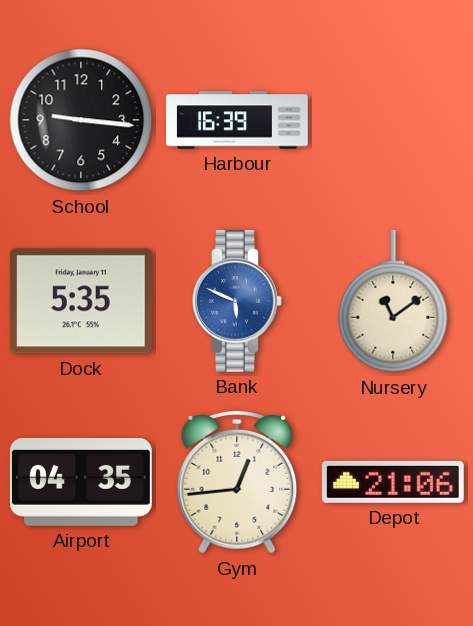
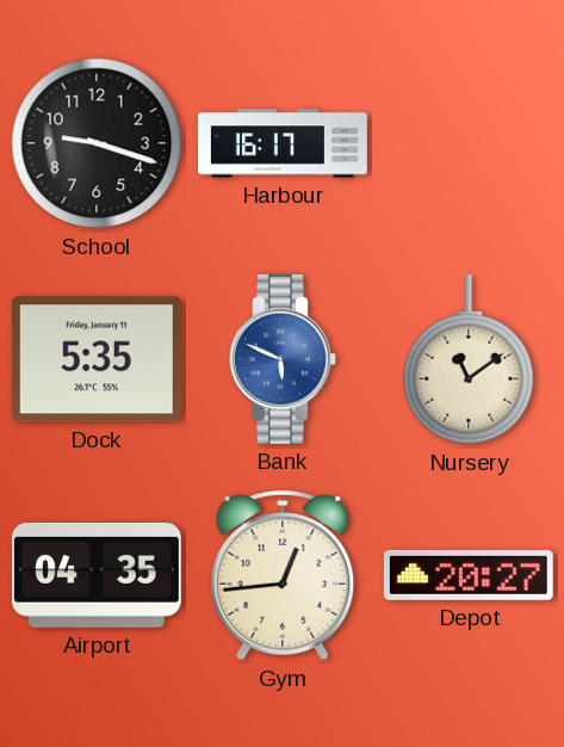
School: 9:16 -> 9:18 (97, 143)
Harbour: 16:39 -> 16:17 (283, 143)
Depot: 21:06 -> 20:27 (469, 575)
